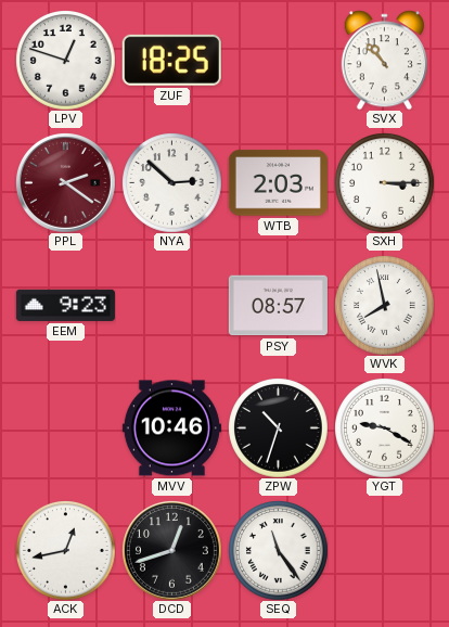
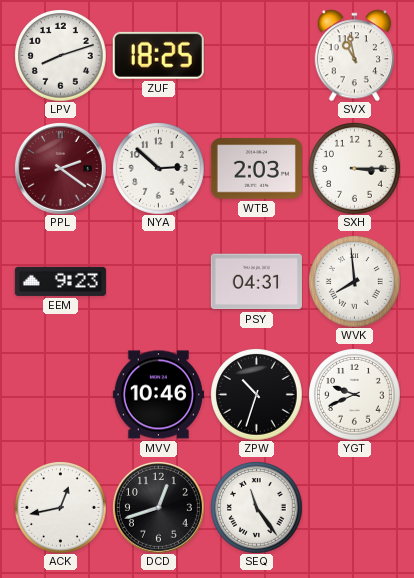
LPV: 12:48 -> 8:12 (61, 56)
SVX: 10:53 -> 10:58 (354, 55)
PSY: 08:57 -> 04:31 (256, 282)
WVK: 7:58 -> 7:59 (355, 282)
YGT: 9:20 -> 9:41 (355, 395)
